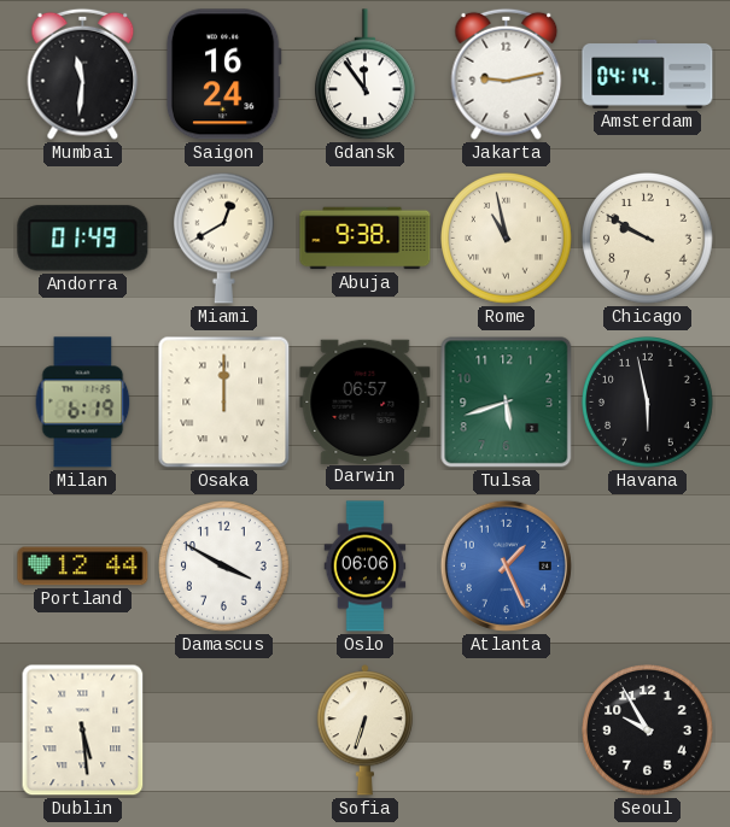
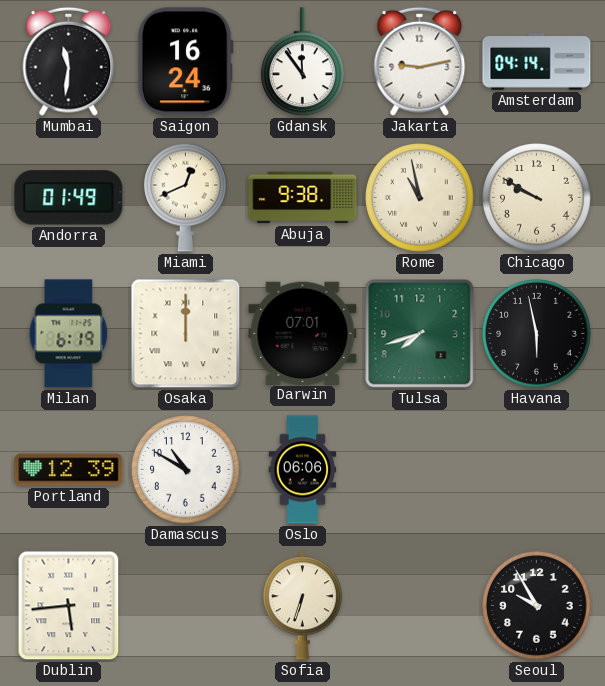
Miami: 12:40 -> 12:41 (186, 197)
Darwin: 06:57 -> 07:01 (303, 333)
Tulsa: 5:42 -> 7:42 (420, 334)
Portland: 12:44 -> 12:39 (69, 470)
Damascus: 3:50 -> 10:50 (186, 470)
Atlanta: 1:26 -> none (506, 565)
Dublin: 5:29 -> 5:44 (69, 606)
